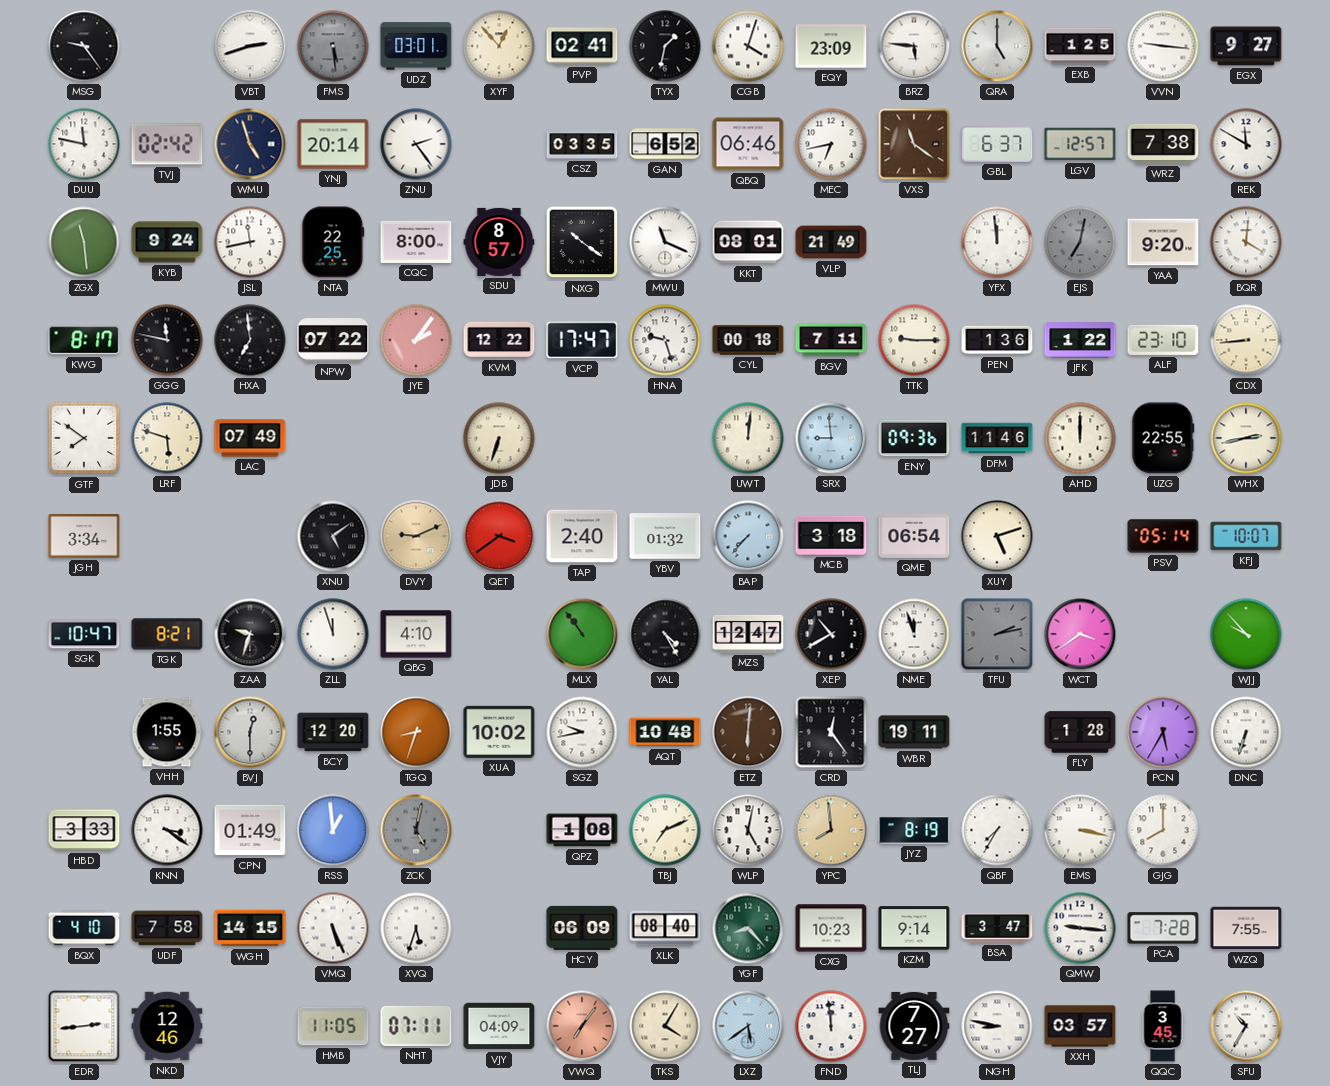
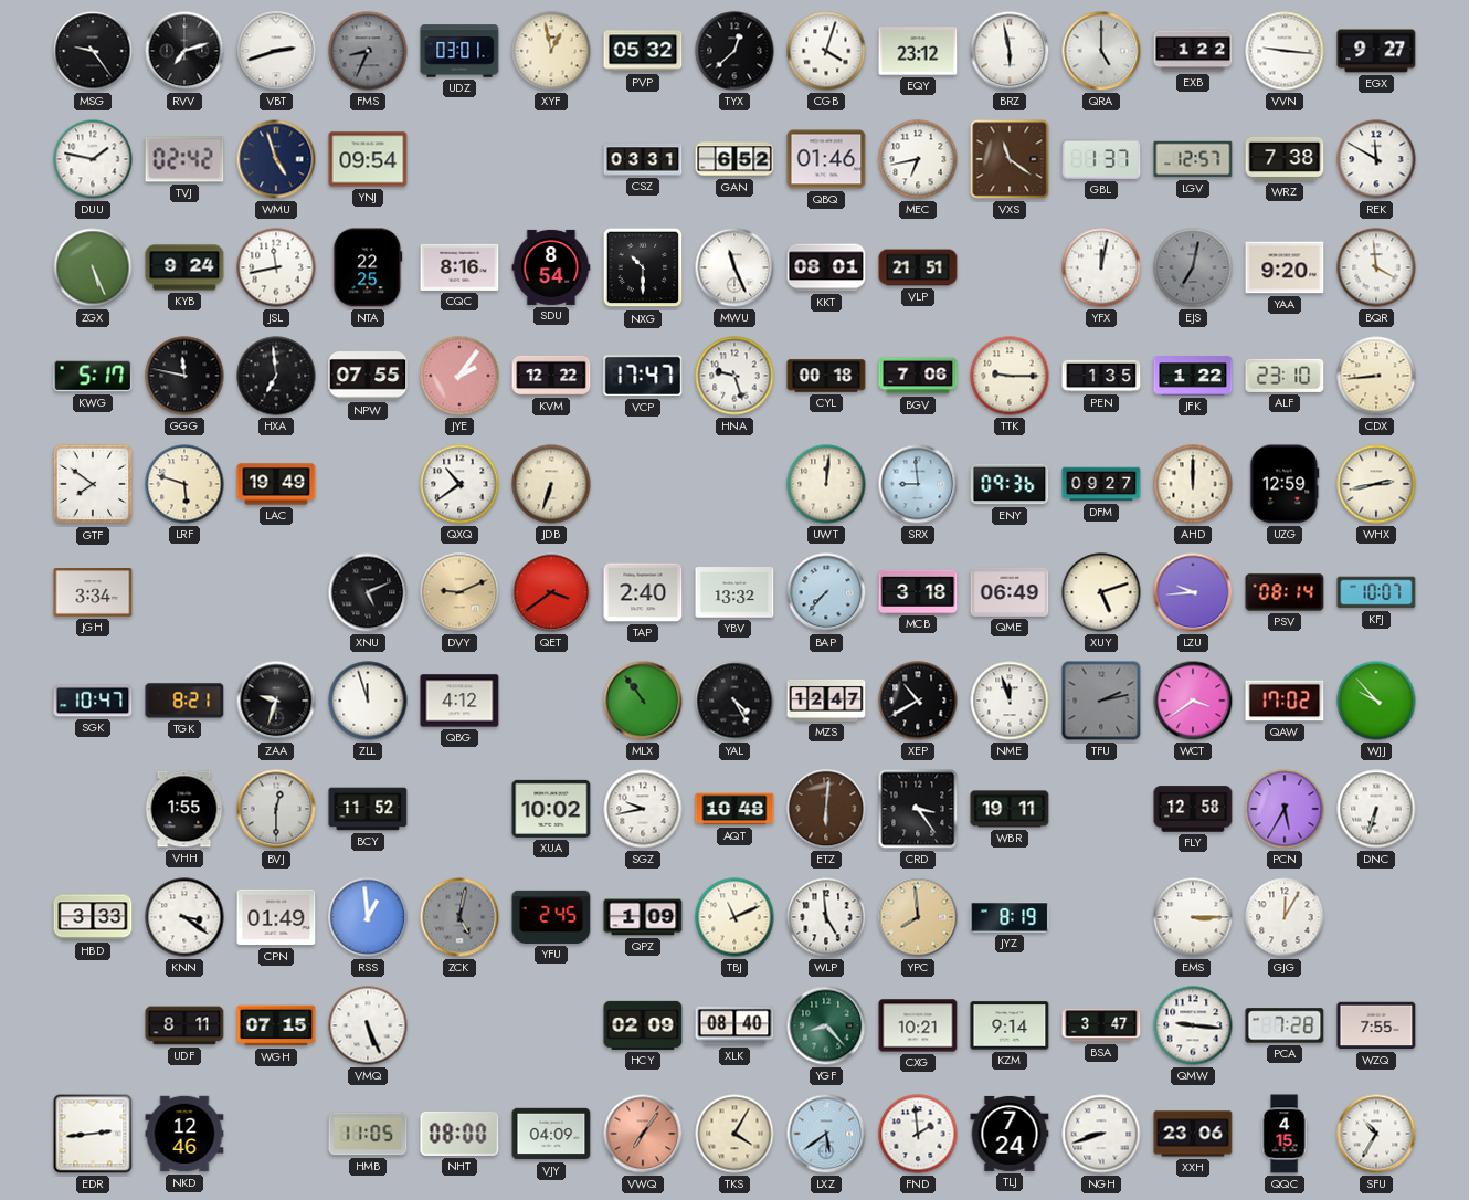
RVV: none -> 7:12 (184, 51)
FMS: 5:29 -> 8:34 (368, 51)
XYF: 12:53 -> 12:58 (551, 51)
PVP: 02:41 -> 05:32 (643, 51)
TYX: 1:32 -> 12:38 (734, 51)
EQY: 23:09 -> 23:12 (918, 51)
BRZ: 5:46 -> 5:58 (1010, 51)
EXB: 1:25 -> 1:22 (1193, 51)
DUU: 11:47 -> 1:47 (93, 159)
YNJ: 20:14 -> 09:54 (368, 159)
ZNU: 2:24 -> none (416, 144)
CSZ: 03:35 -> 03:31 (643, 159)
QBQ: 06:46 -> 01:46 (826, 159)
GBL: 6:37 -> 1:37 (1101, 159)
ZGX: 11:29 -> 5:26 (93, 267)
CQC: 8:00 -> 8:16 (459, 267)
SDU: 8:57 -> 8:54 (551, 267)
NXG: 10:21 -> 10:30 (643, 267)
MWU: 11:19 -> 11:26 (734, 267)
VLP: 21:49 -> 21:51 (918, 267)
YFX: 11:59 -> 12:02 (1101, 267)
BQR: 4:01 -> 3:59 (1376, 267)
KWG: 8:17 -> 5:17 (93, 376)
NPW: 07:22 -> 07:55 (368, 376)
BGV: 7:11 -> 7:06 (918, 376)
PEN: 1:36 -> 1:35 (1101, 376)
LAC: 07:49 -> 19:49 (276, 484)
QXQ: none -> 10:39 (459, 484)
DFM: 11:46 -> 09:27 (1101, 484)
UZG: 22:55 -> 12:59 (1285, 484)
XNU: 5:09 -> 5:11 (368, 592)
YBV: 01:32 -> 13:32 (734, 592)
QME: 06:54 -> 06:49 (1010, 592)
LZU: none -> 9:44 (1193, 592)
PSV: 05:14 -> 08:14 (1285, 592)
QBG: 4:10 -> 4:12 (459, 701)
QAW: none -> 17:02 (1285, 701)
BCY: 12:20 -> 11:52 (368, 809)
TGQ: 8:33 -> none (416, 732)
CRD: 12:24 -> 3:24 (918, 809)
FLY: 1:28 -> 12:58 (1193, 809)
YFU: none -> 2:45 (551, 917)
QPZ: 1:08 -> 1:09 (643, 917)
TBJ: 7:11 -> 11:11 (734, 917)
WLP: 5:02 -> 4:59 (826, 917)
QBF: 7:35 -> none (997, 830)
EMS: 3:17 -> 3:15 (1193, 917)
GJG: 8:00 -> 12:05 (1285, 917)
BQX: 4:10 -> none (84, 928)
UDF: 7:58 -> 8:11 (184, 1025)
WGH: 14:15 -> 07:15 (276, 1025)
XVQ: 5:33 -> none (416, 928)
HCY: 06:09 -> 02:09 (643, 1025)
CXG: 10:23 -> 10:21 (918, 1025)
NHT: 07:11 -> 08:00 (459, 1134)
FND: 11:59 -> 1:59 (918, 1134)
TLJ: 7:27 -> 7:24 (1010, 1134)
NGH: 8:47 -> 8:42 (1101, 1134)
XXH: 03:57 -> 23:06 (1193, 1134)
QQC: 3:45 -> 4:15 (1285, 1134)
